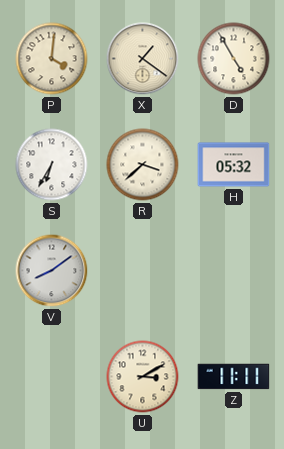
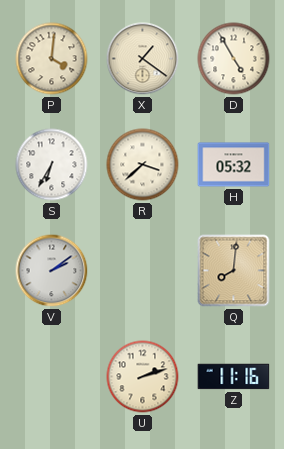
V: 8:09 -> 2:09 (52, 271)
Q: none -> 8:01 (234, 271)
U: 3:10 -> 2:12 (143, 377)
Z: 11:11 -> 11:16 (234, 377)
